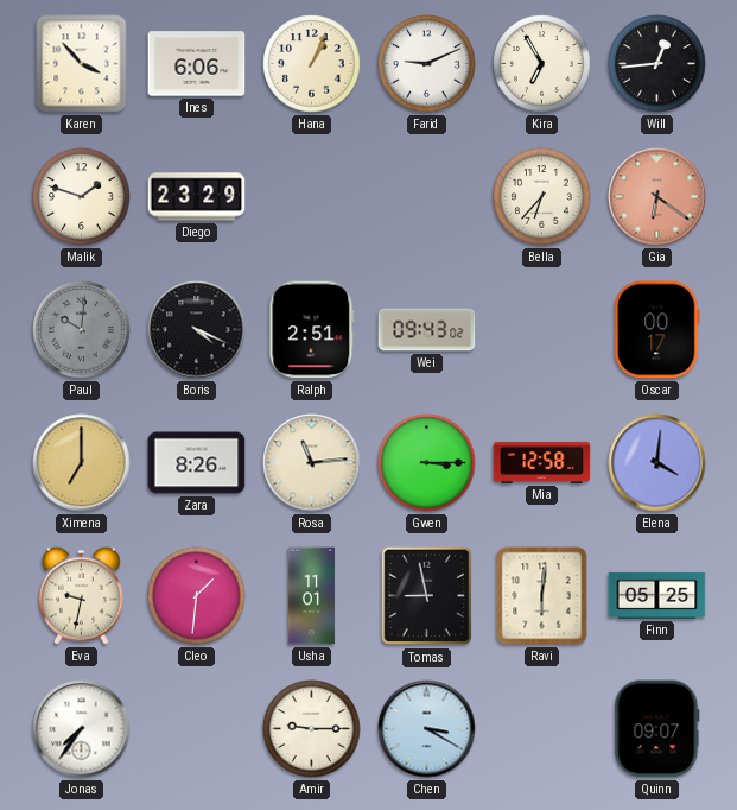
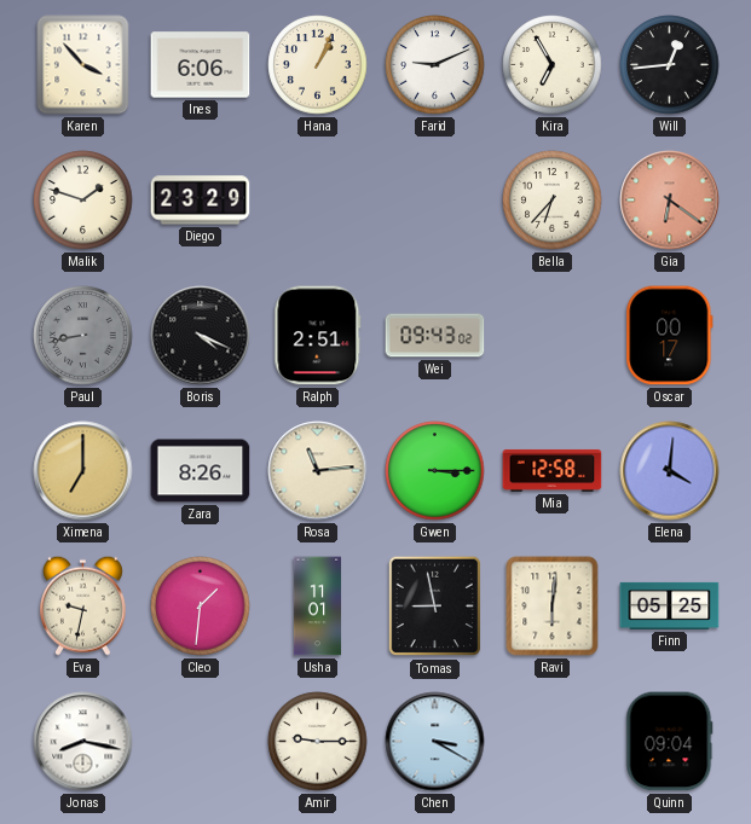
Paul: 10:01 -> 8:43 (83, 336)
Jonas: 7:36 -> 8:17 (83, 742)
Quinn: 09:07 -> 09:04 (670, 742)
